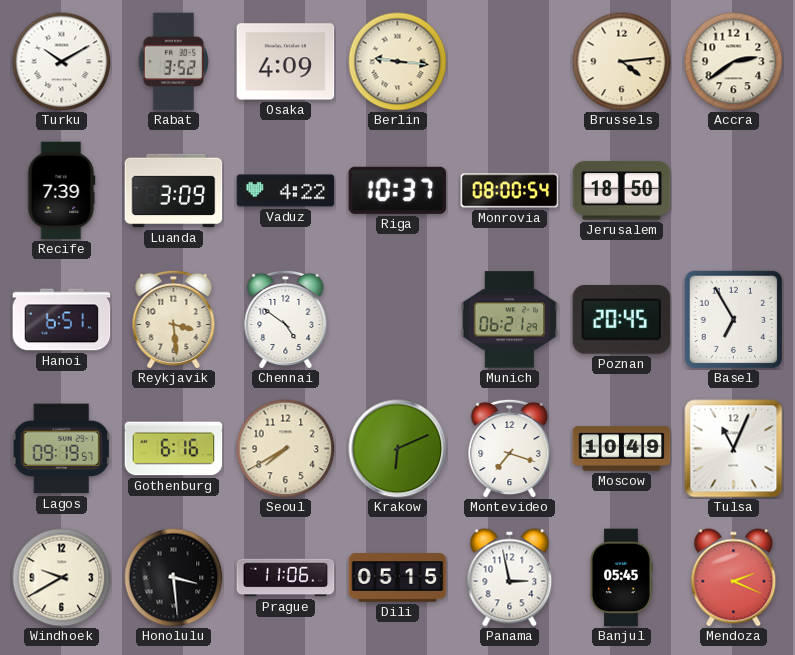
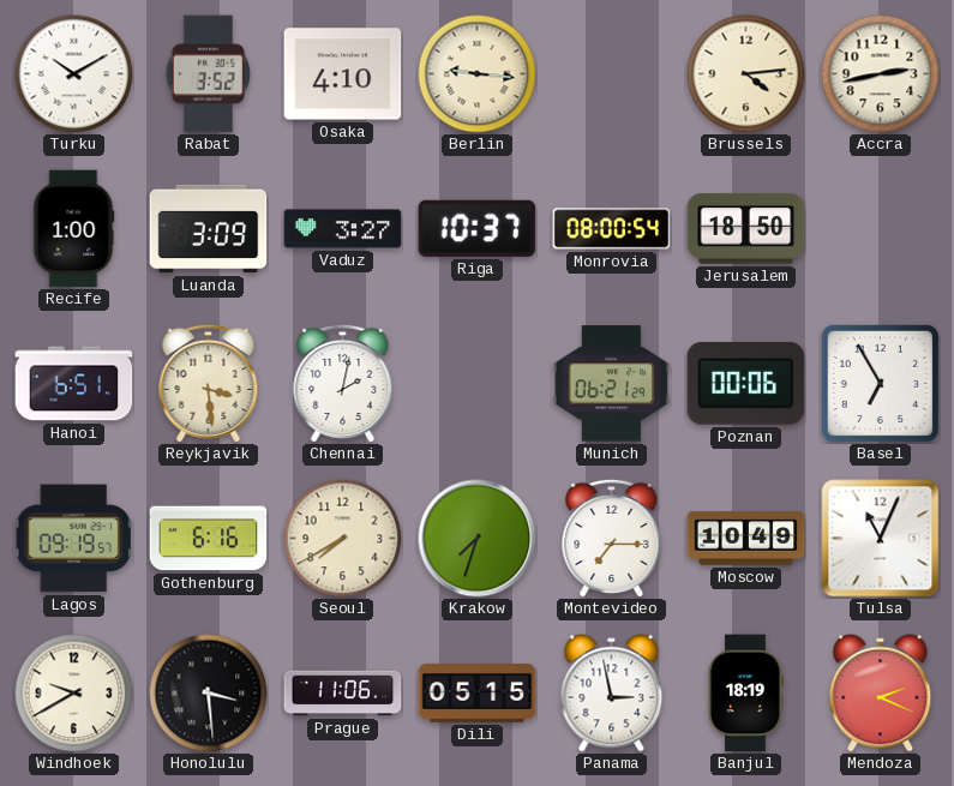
Osaka: 4:09 -> 4:10 (343, 74)
Accra: 2:39 -> 2:43 (881, 74)
Recife: 7:39 -> 1:00 (73, 229)
Vaduz: 4:22 -> 3:27 (343, 229)
Chennai: 4:51 -> 2:02 (343, 383)
Poznan: 20:45 -> 00:06 (746, 383)
Krakow: 6:11 -> 7:33 (478, 539)
Montevideo: 7:18 -> 7:15 (612, 538)
Banjul: 05:45 -> 18:19 (745, 694)
